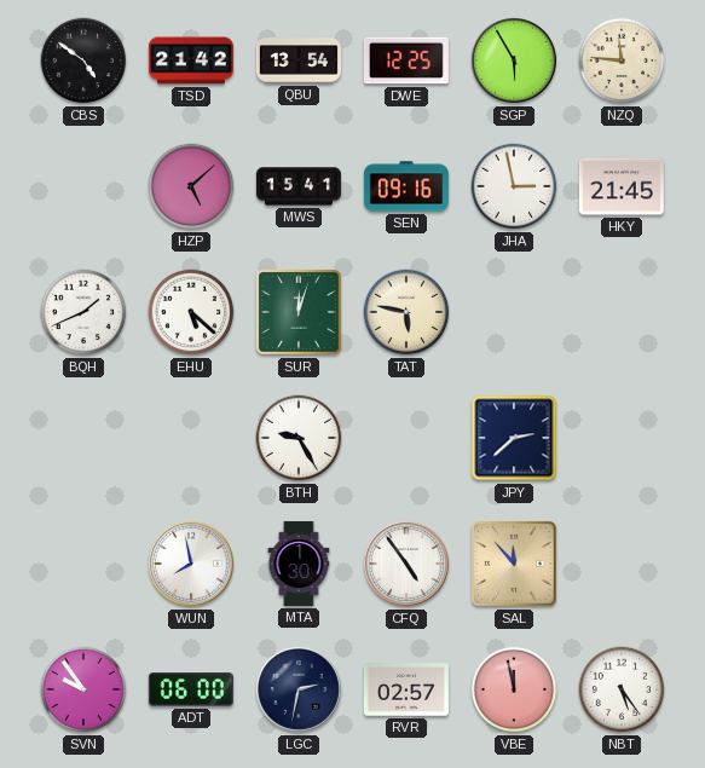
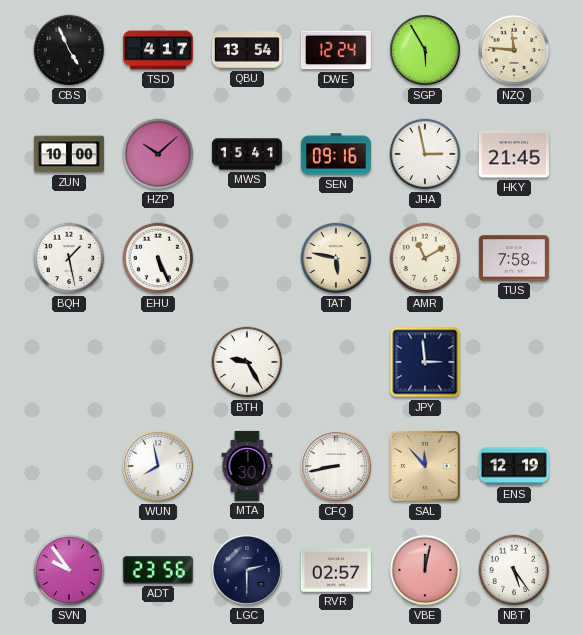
CBS: 4:51 -> 4:56 (69, 50)
TSD: 21:42 -> 4:17 (158, 50)
DWE: 12:25 -> 12:24 (336, 50)
ZUN: none -> 10:00 (69, 154)
HZP: 5:08 -> 10:08 (158, 154)
BQH: 1:41 -> 1:28 (69, 258)
EHU: 5:22 -> 5:26 (158, 258)
SUR: 12:03 -> none (299, 312)
AMR: none -> 11:10 (425, 258)
TUS: none -> 7:58 (514, 258)
JPY: 2:38 -> 2:59 (425, 362)
CFQ: 4:54 -> 8:43 (336, 466)
ENS: none -> 12:19 (514, 466)
ADT: 06:00 -> 23:56 (158, 570)
LGC: 2:32 -> 2:30 (247, 570)
VBE: 11:58 -> 12:02 (425, 570)
